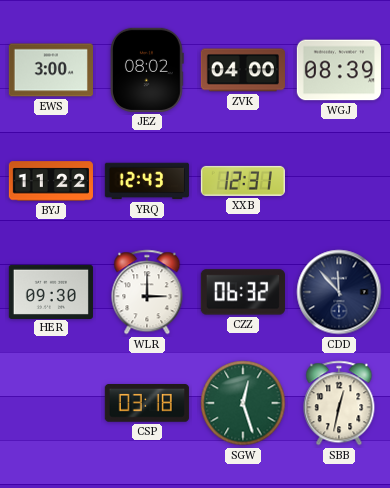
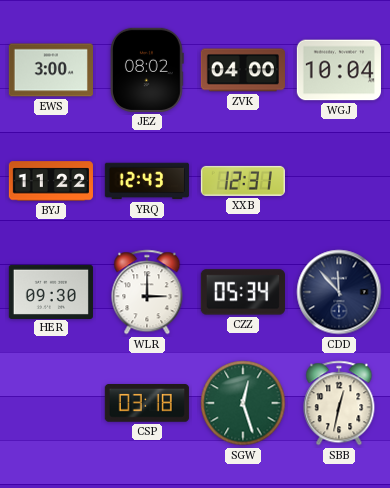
WGJ: 08:39 -> 10:04 (339, 70)
CZZ: 06:32 -> 05:34 (243, 292)
